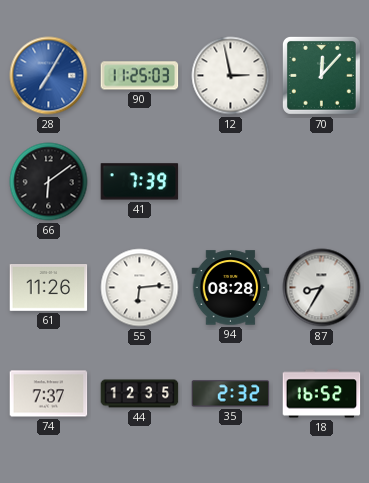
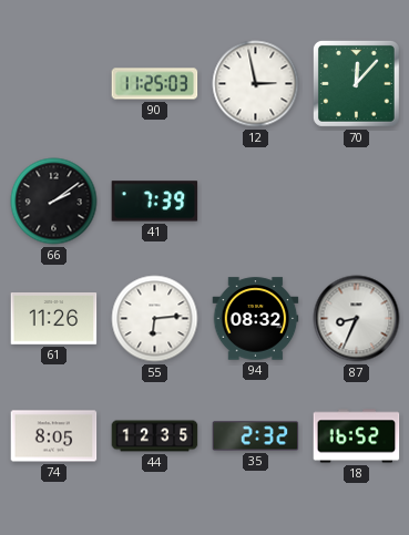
28: 7:05 -> none (49, 76)
66: 6:09 -> 2:09 (54, 202)
94: 08:28 -> 08:32 (256, 319)
87: 8:35 -> 8:34 (357, 319)
74: 7:37 -> 8:05 (54, 436)
